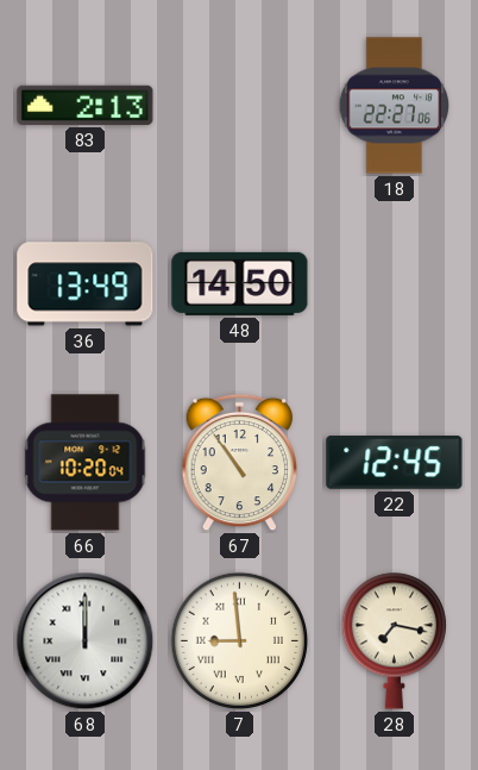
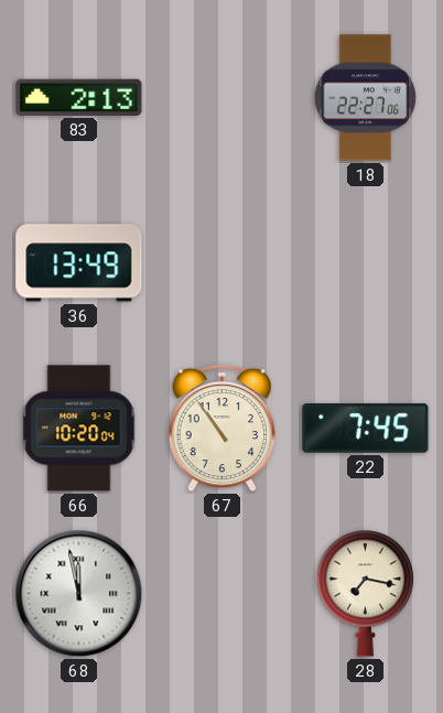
48: 14:50 -> none (240, 283)
22: 12:45 -> 7:45 (366, 429)
68: 12:00 -> 11:58 (79, 594)
7: 8:59 -> none (240, 641)
